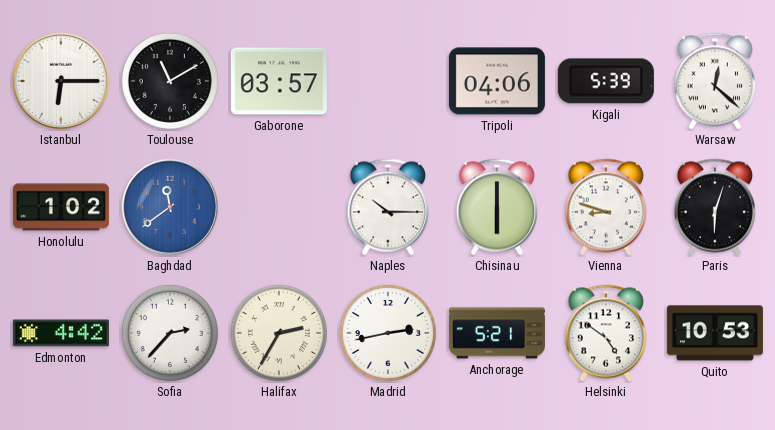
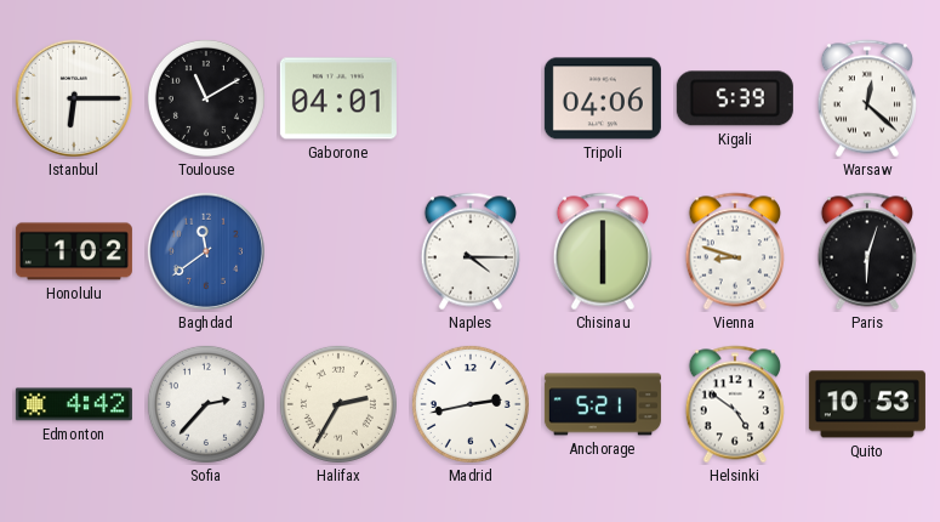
Gaborone: 03:57 -> 04:01 (338, 98)
Naples: 10:15 -> 4:15 (471, 251)
